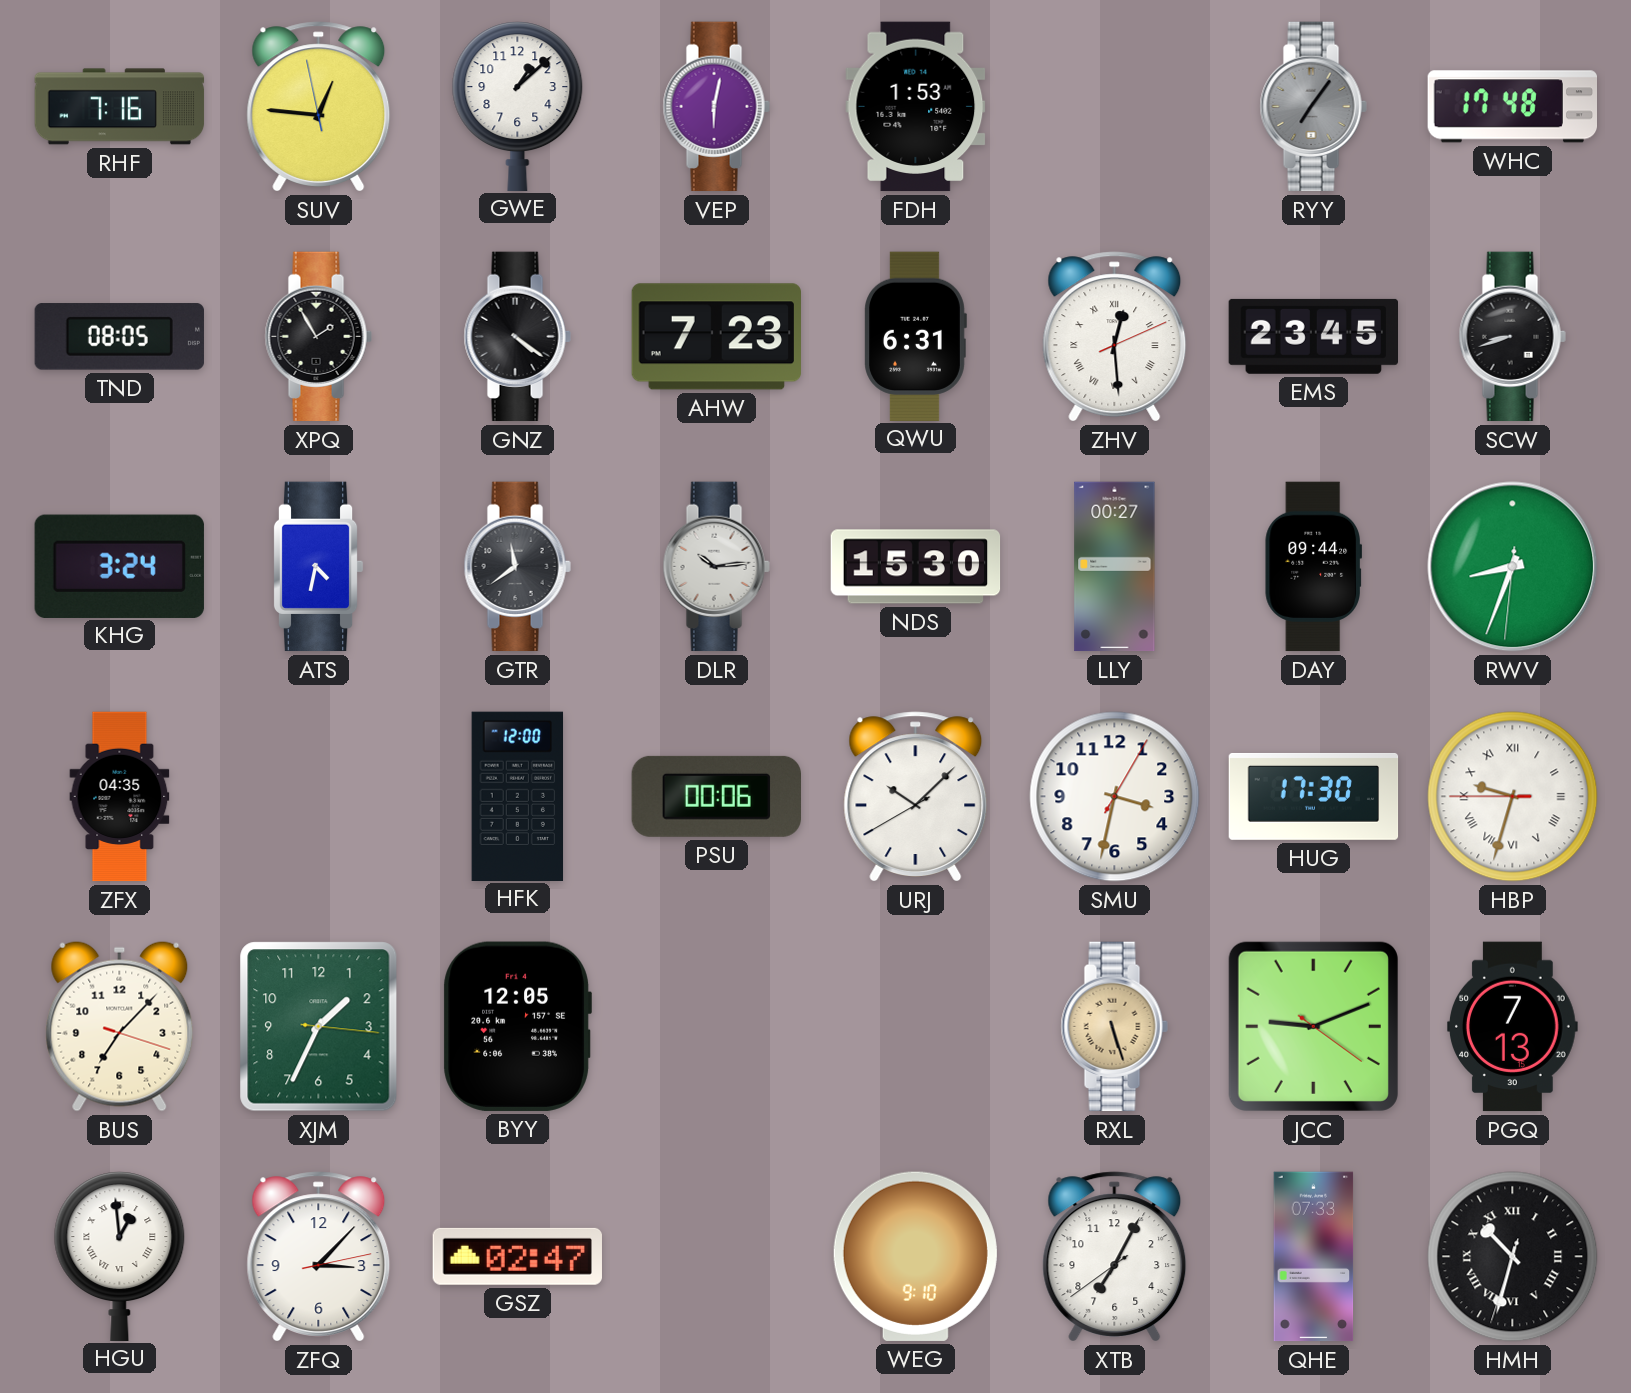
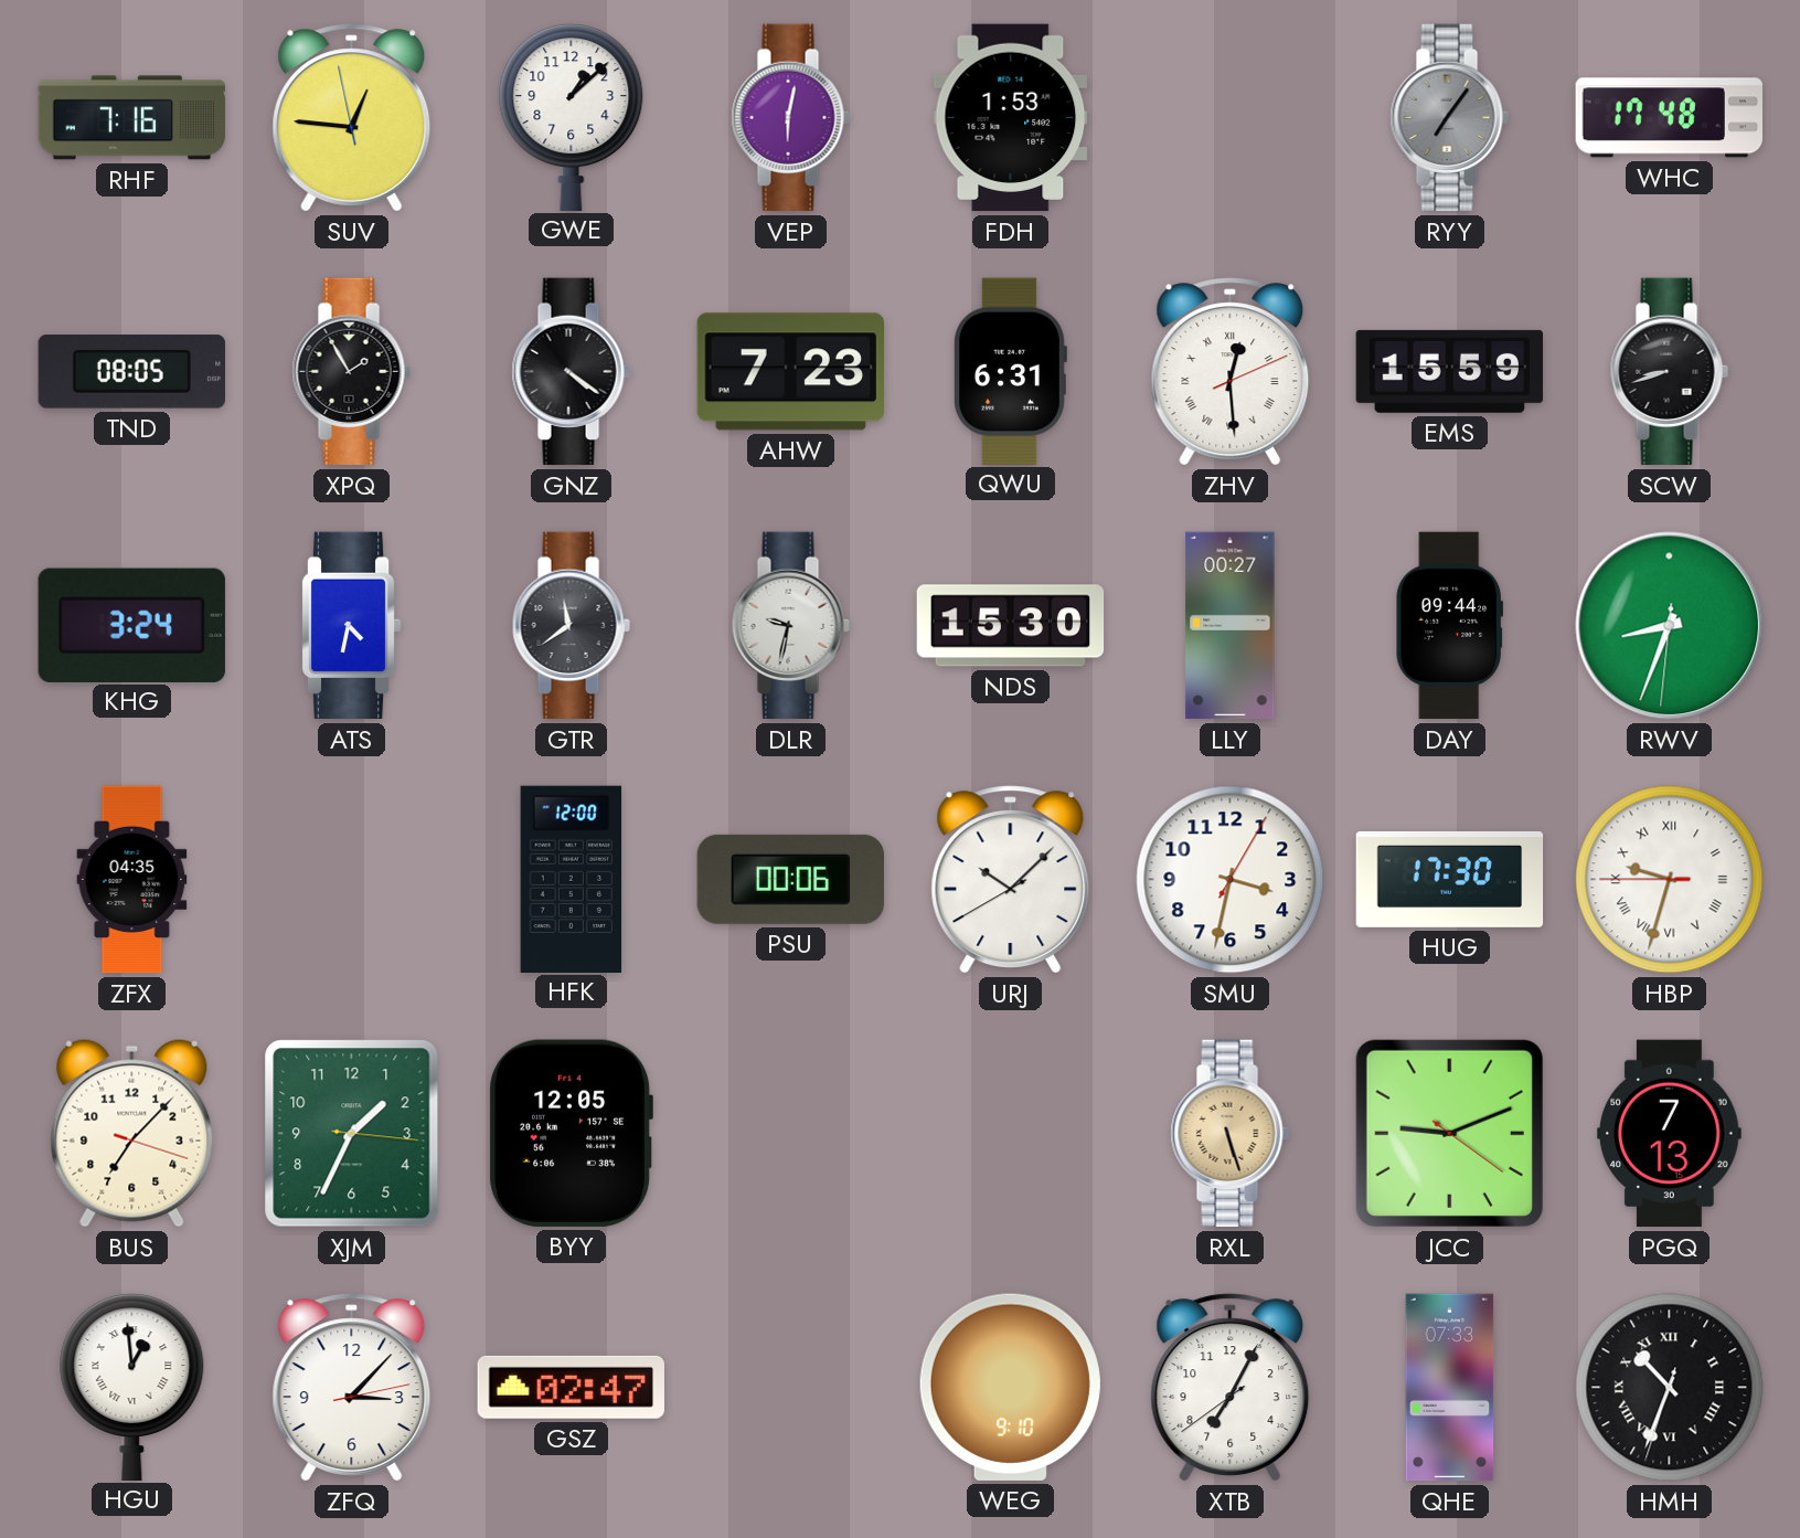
EMS: 23:45 -> 15:59 (1449, 371)
DLR: 10:14 -> 9:32 (790, 626)
HMH: 10:32 -> 10:33 (1670, 1388)
